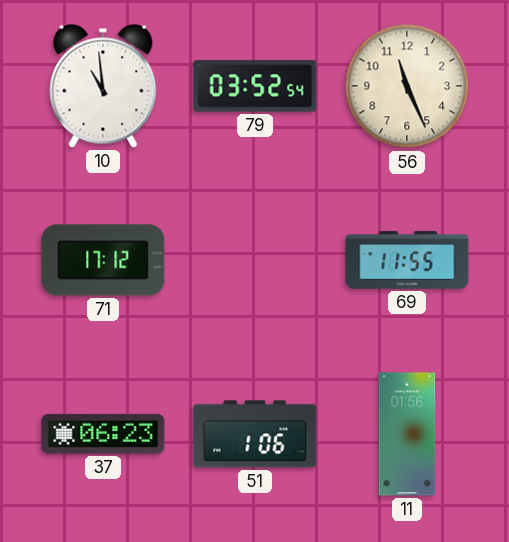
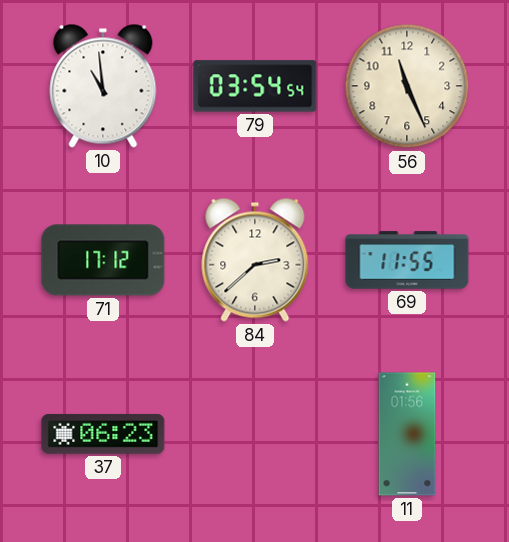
79: 03:52 -> 03:54 (255, 86)
84: none -> 2:38 (255, 260)
51: 1:06 -> none (255, 434)
